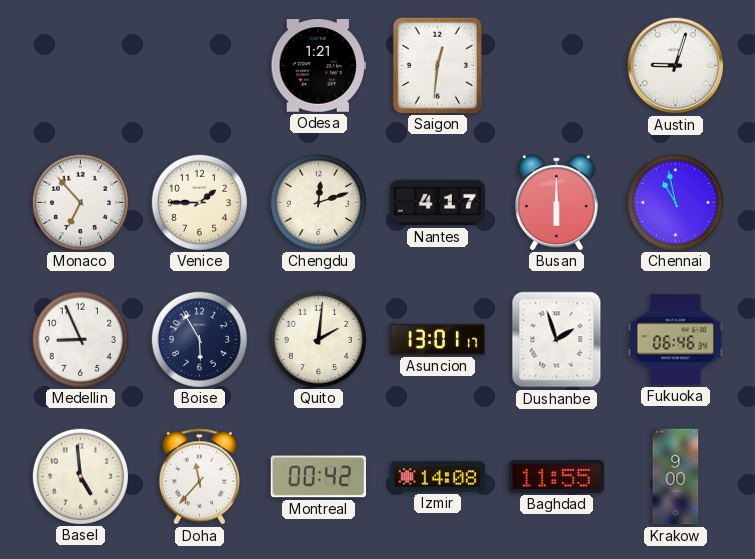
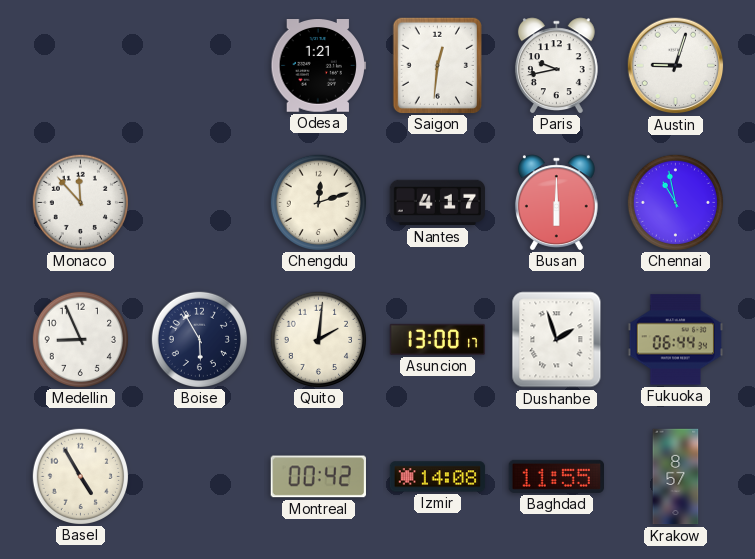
Paris: none -> 9:43 (556, 65)
Monaco: 6:53 -> 11:53 (80, 202)
Venice: 1:45 -> none (199, 202)
Asuncion: 13:01 -> 13:00 (438, 339)
Fukuoka: 06:46 -> 06:44 (676, 340)
Basel: 4:59 -> 4:55 (80, 476)
Doha: 11:37 -> none (199, 477)
Krakow: 9:00 -> 8:57 (676, 477)
